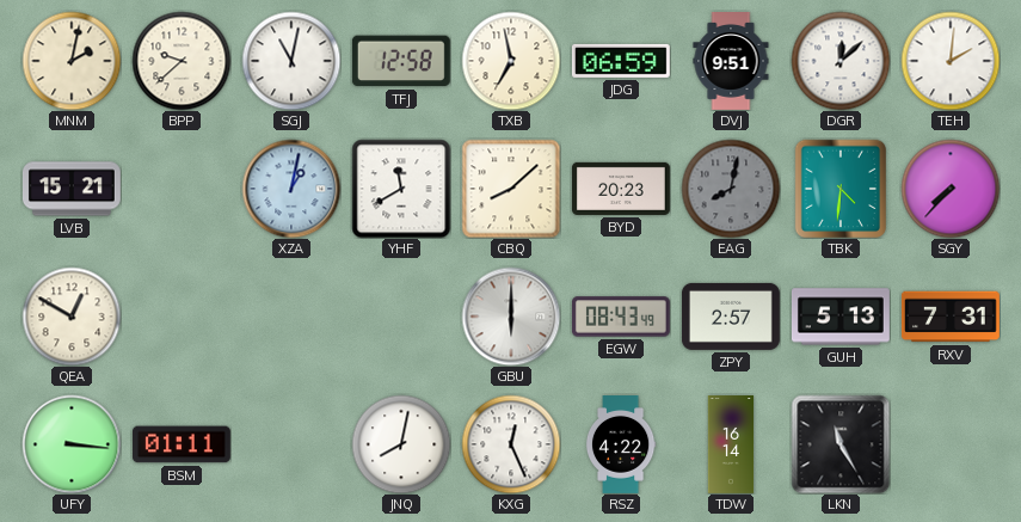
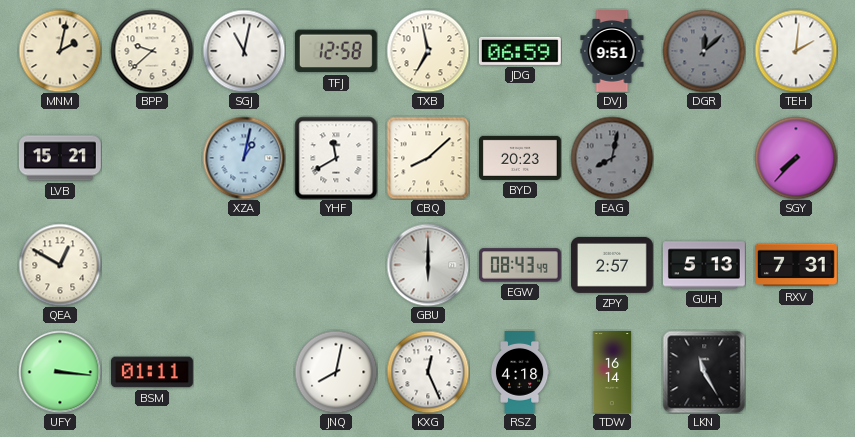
DGR dial: white -> grey (704, 51)
TBK: 4:31 -> none (839, 189)
RSZ: 4:22 -> 4:18 (520, 373)
